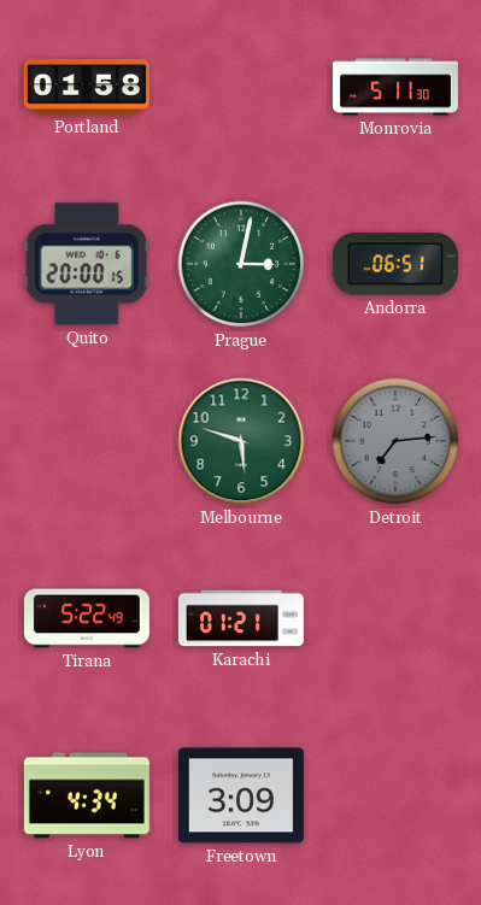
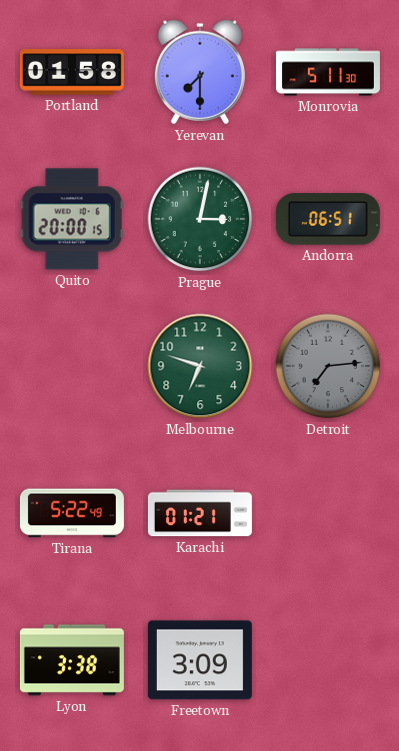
Yerevan: none -> 7:30 (200, 72)
Melbourne: 5:48 -> 6:48 (200, 366)
Lyon: 4:34 -> 3:38 (72, 660)
